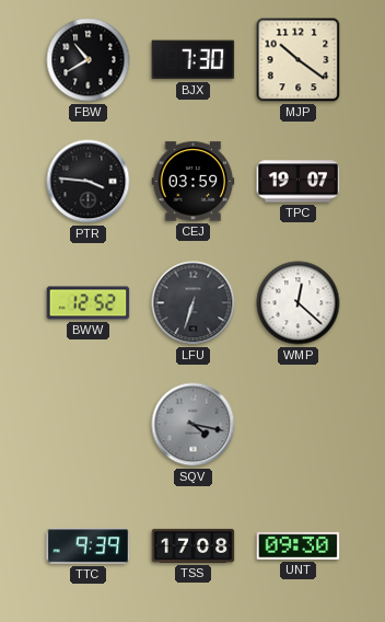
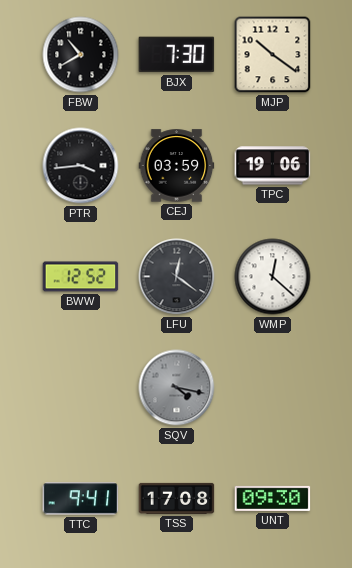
PTR: 3:46 -> 3:44 (81, 166)
TPC: 19:07 -> 19:06 (273, 166)
LFU: 6:33 -> 12:21 (177, 277)
TTC: 9:39 -> 9:41 (81, 499)
